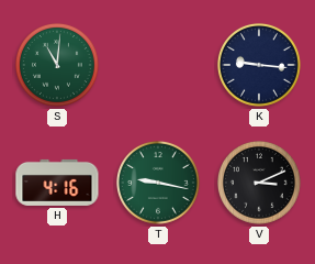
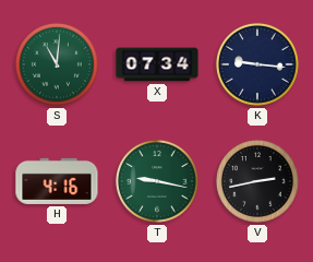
X: none -> 07:34 (157, 64)
V: 3:11 -> 2:43 (257, 181)
